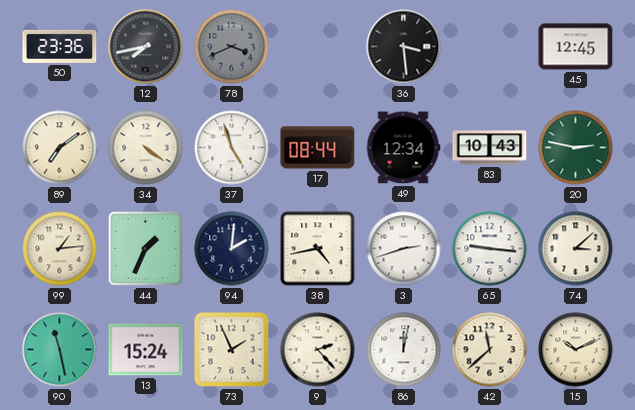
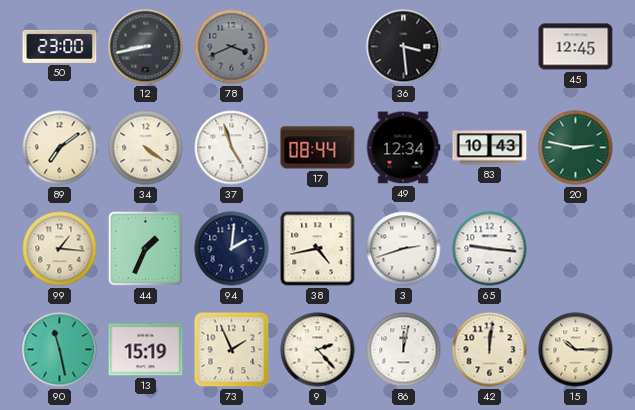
50: 23:36 -> 23:00 (60, 46)
12: 7:43 -> 8:43 (146, 47)
99: 1:14 -> 1:16 (60, 249)
74: 3:08 -> none (576, 249)
13: 15:24 -> 15:19 (146, 350)
42: 11:38 -> 12:01 (490, 350)
15: 10:11 -> 10:15 (576, 350)
